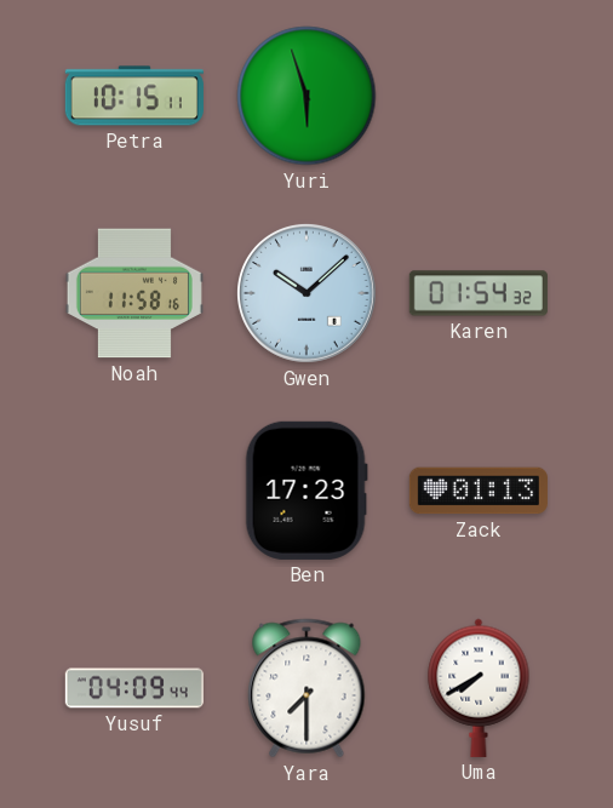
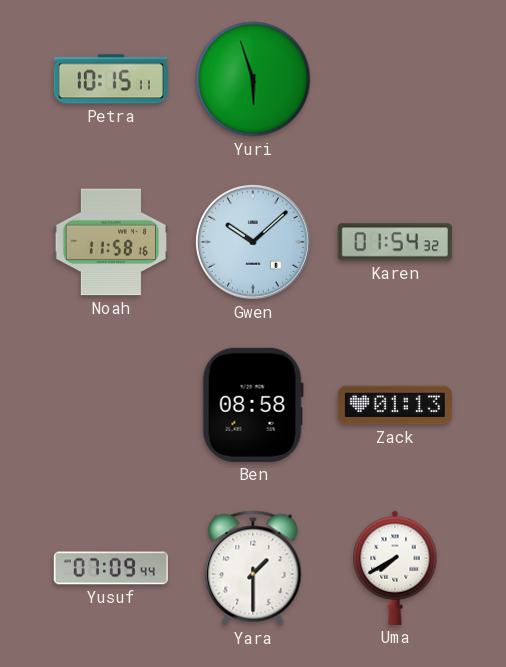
Ben: 17:23 -> 08:58 (253, 405)
Yusuf: 04:09 -> 07:09 (111, 568)
Yara: 7:30 -> 1:30 (253, 568)
